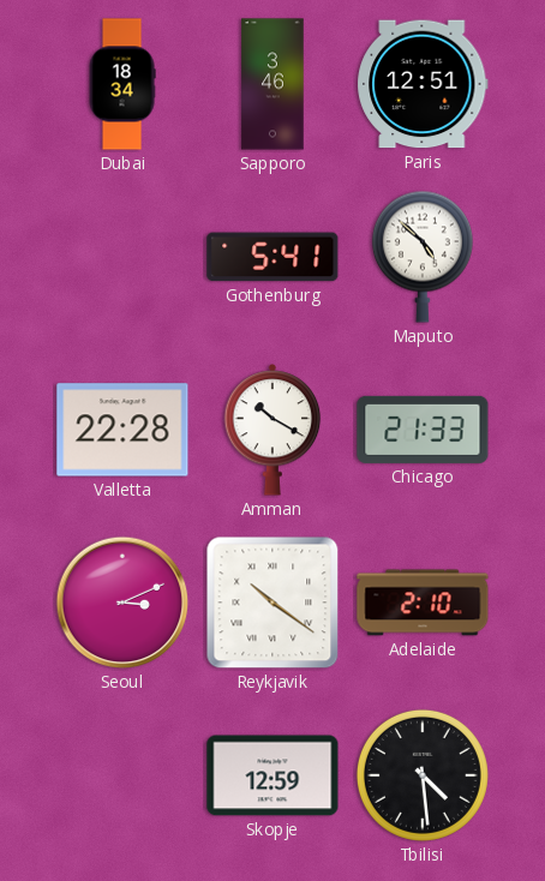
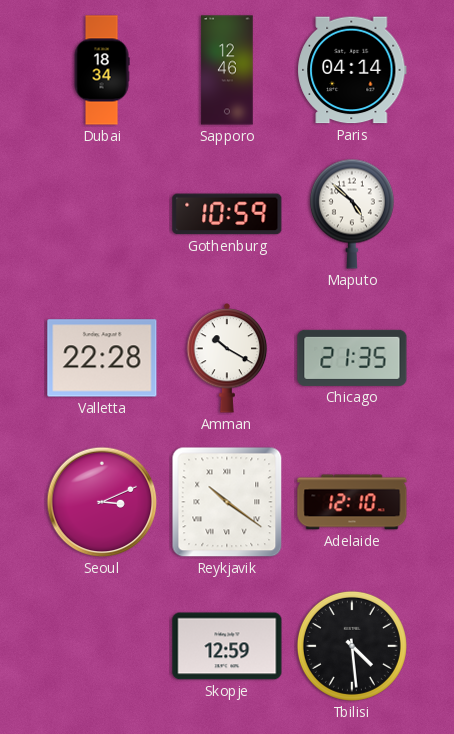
Sapporo: 3:46 -> 12:46 (227, 70)
Paris: 12:51 -> 04:14 (352, 70)
Gothenburg: 5:41 -> 10:59 (227, 214)
Chicago: 21:33 -> 21:35 (352, 358)
Adelaide: 2:10 -> 12:10 (352, 502)
